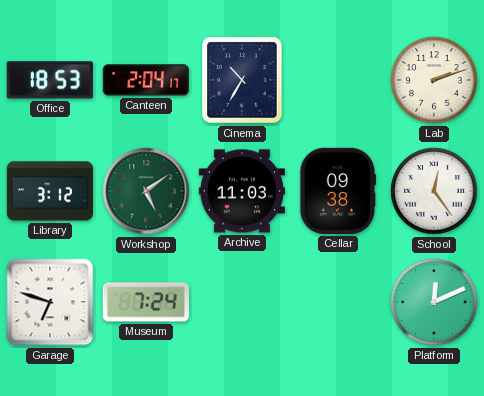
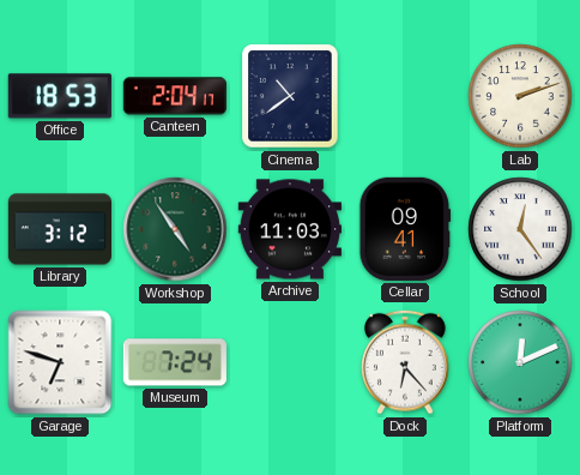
Cinema: 10:35 -> 10:39 (290, 96)
Workshop: 5:09 -> 4:54 (175, 229)
Cellar: 09:38 -> 09:41 (405, 229)
Dock: none -> 6:23 (406, 362)
